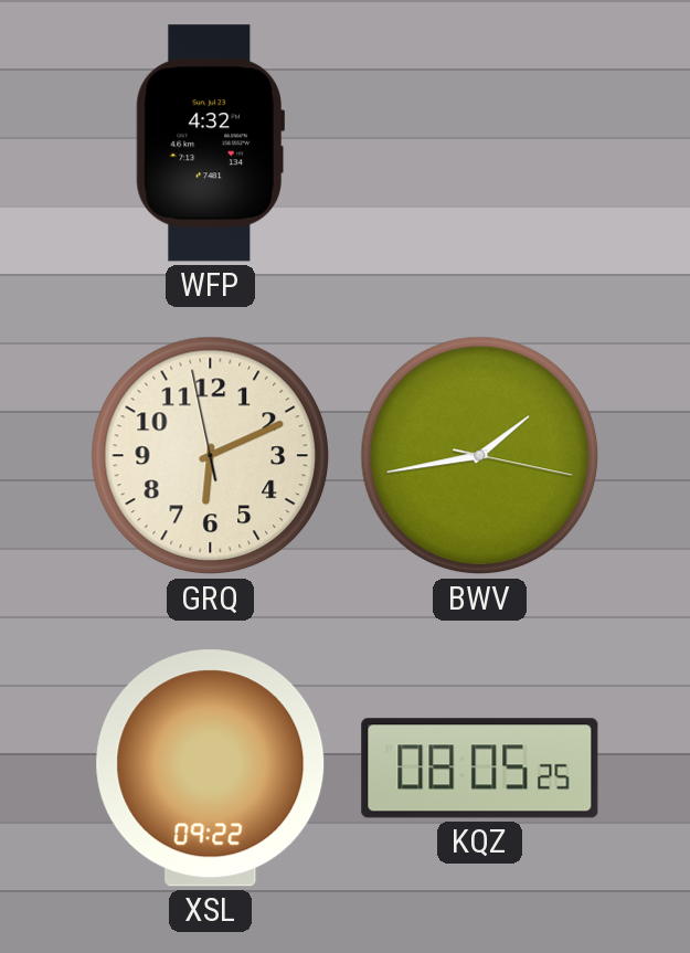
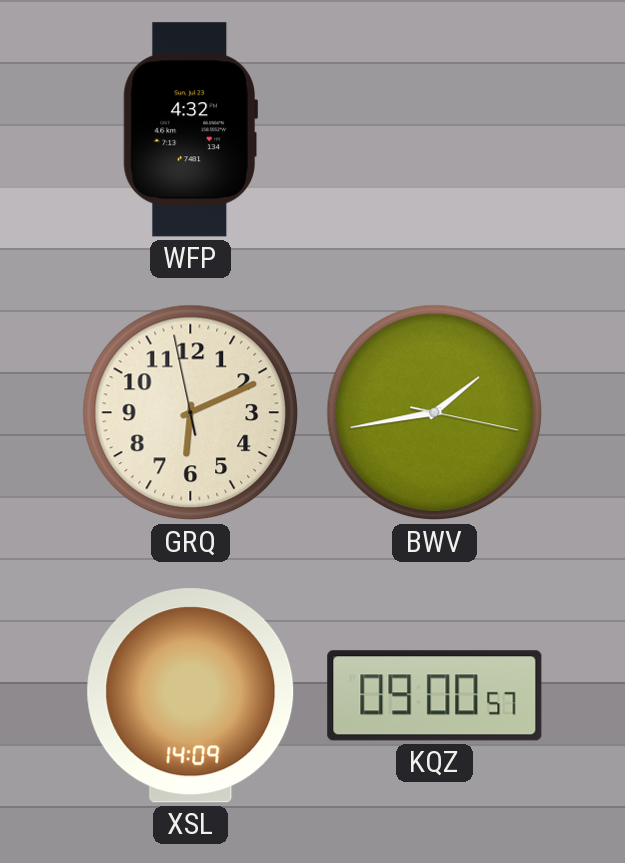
XSL: 09:22 -> 14:09 (191, 696)
KQZ: 08:05 -> 09:00 (435, 696)
